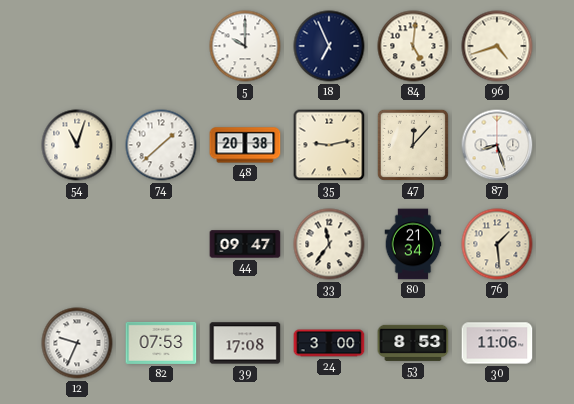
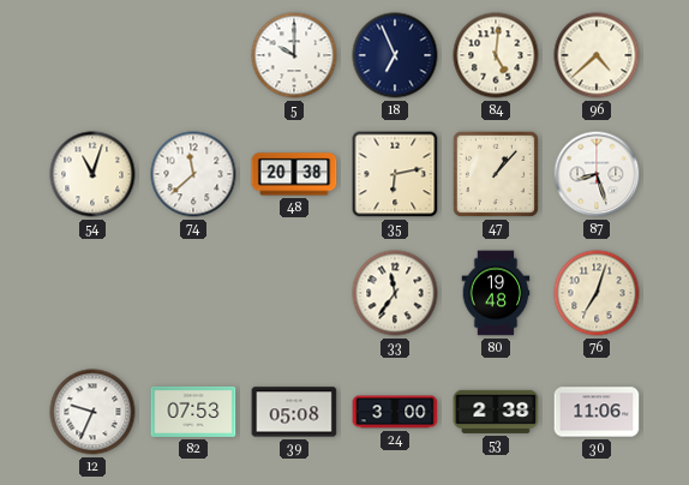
96: 4:42 -> 4:38 (597, 55)
74: 1:38 -> 11:38 (193, 174)
35: 9:13 -> 6:13 (395, 174)
47: 12:07 -> 1:07 (496, 174)
44: 09:47 -> none (245, 244)
80: 21:34 -> 19:48 (496, 293)
76: 1:29 -> 7:03 (597, 293)
39: 17:08 -> 05:08 (294, 412)
53: 8:53 -> 2:38 (496, 412)
